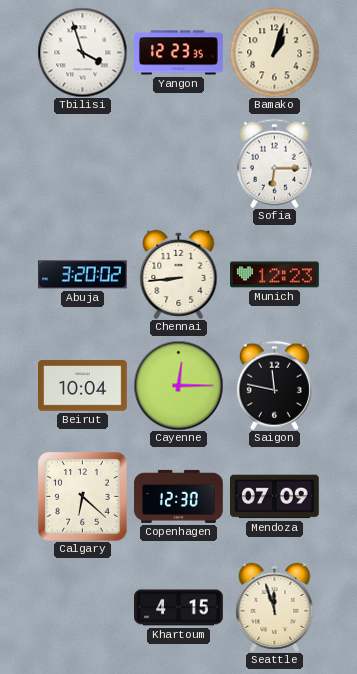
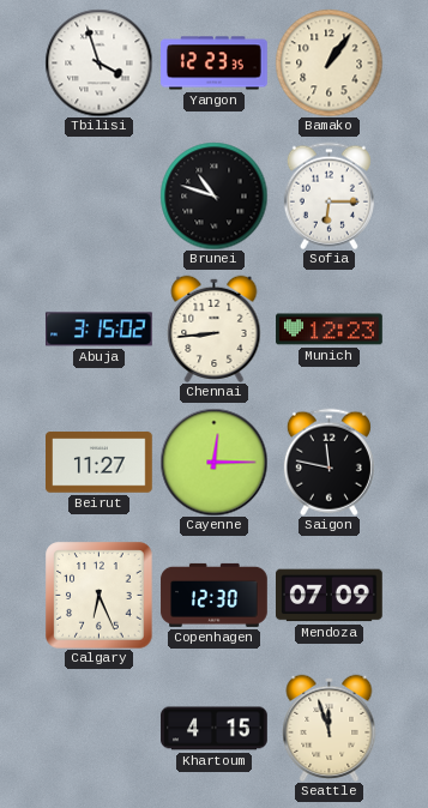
Bamako: 1:03 -> 1:06 (328, 62)
Brunei: none -> 10:48 (213, 195)
Abuja: 3:20 -> 3:15 (100, 330)
Beirut: 10:04 -> 11:27 (100, 463)
Calgary: 6:22 -> 6:26 (98, 595)
